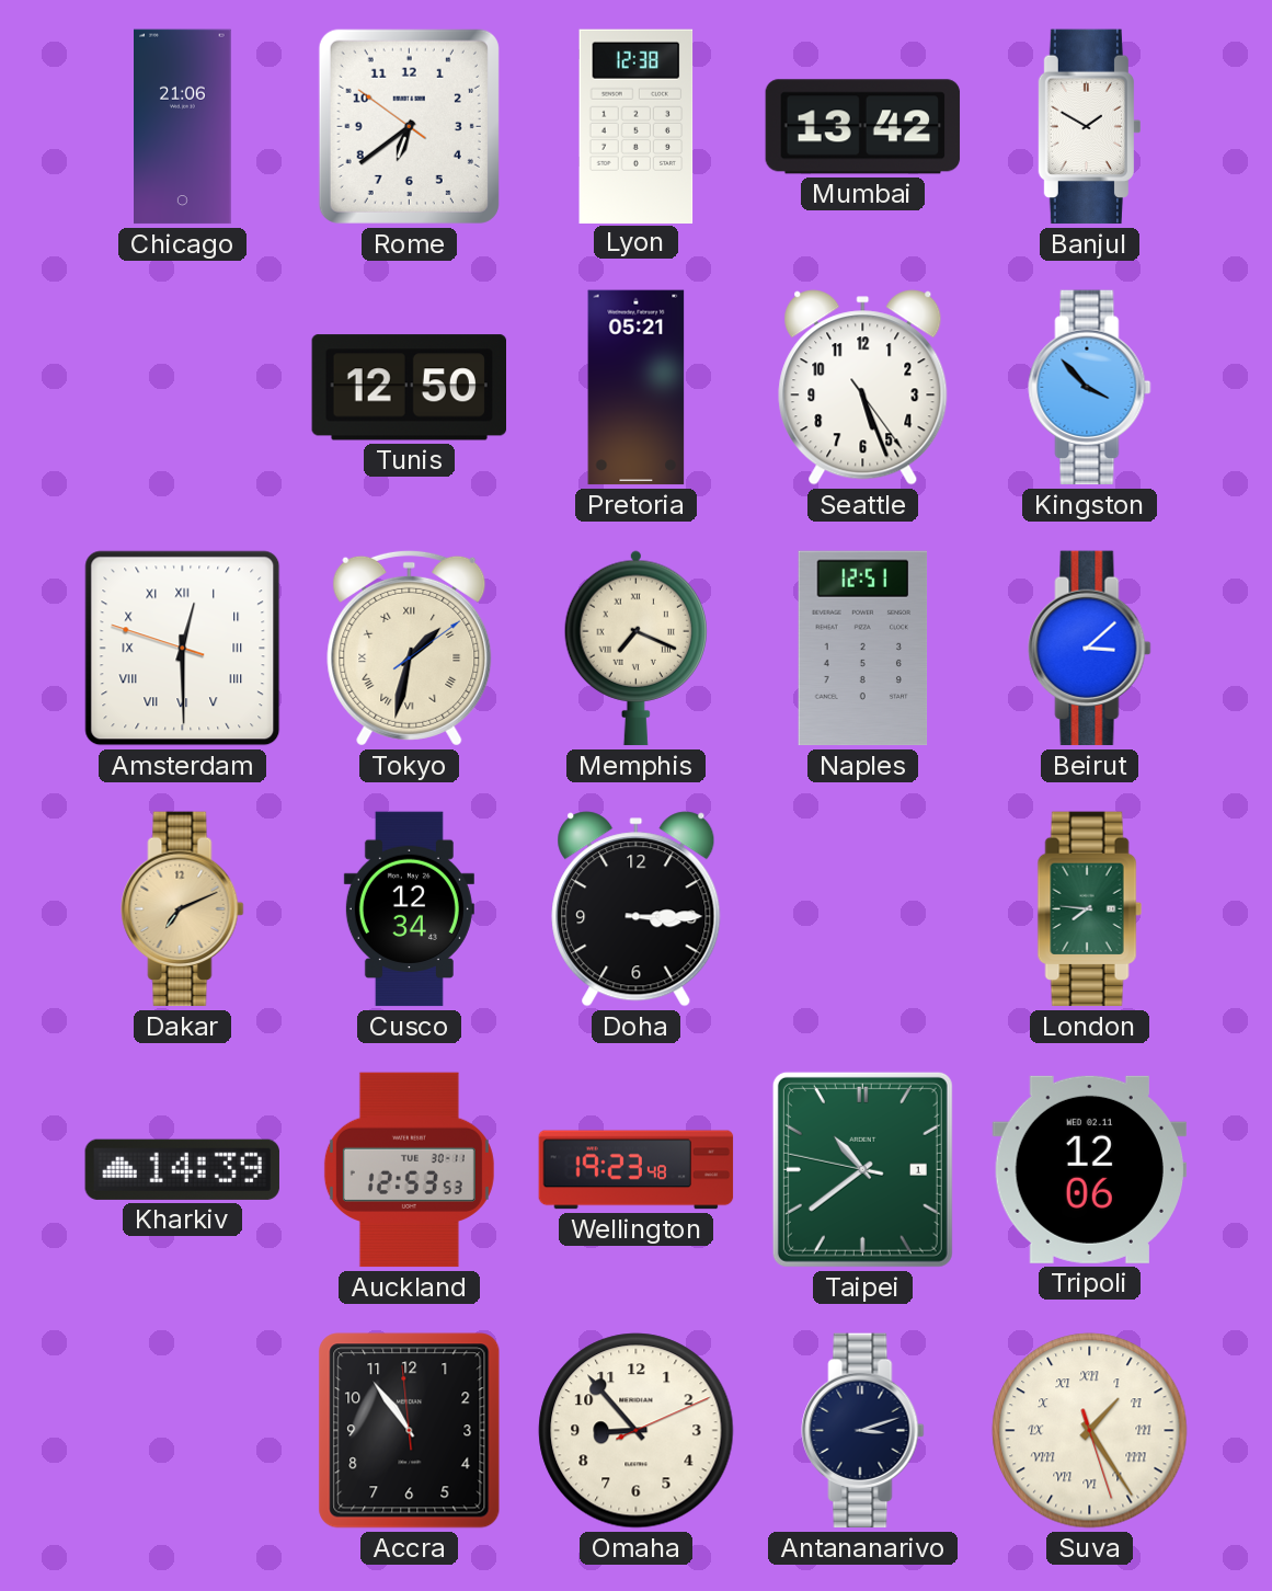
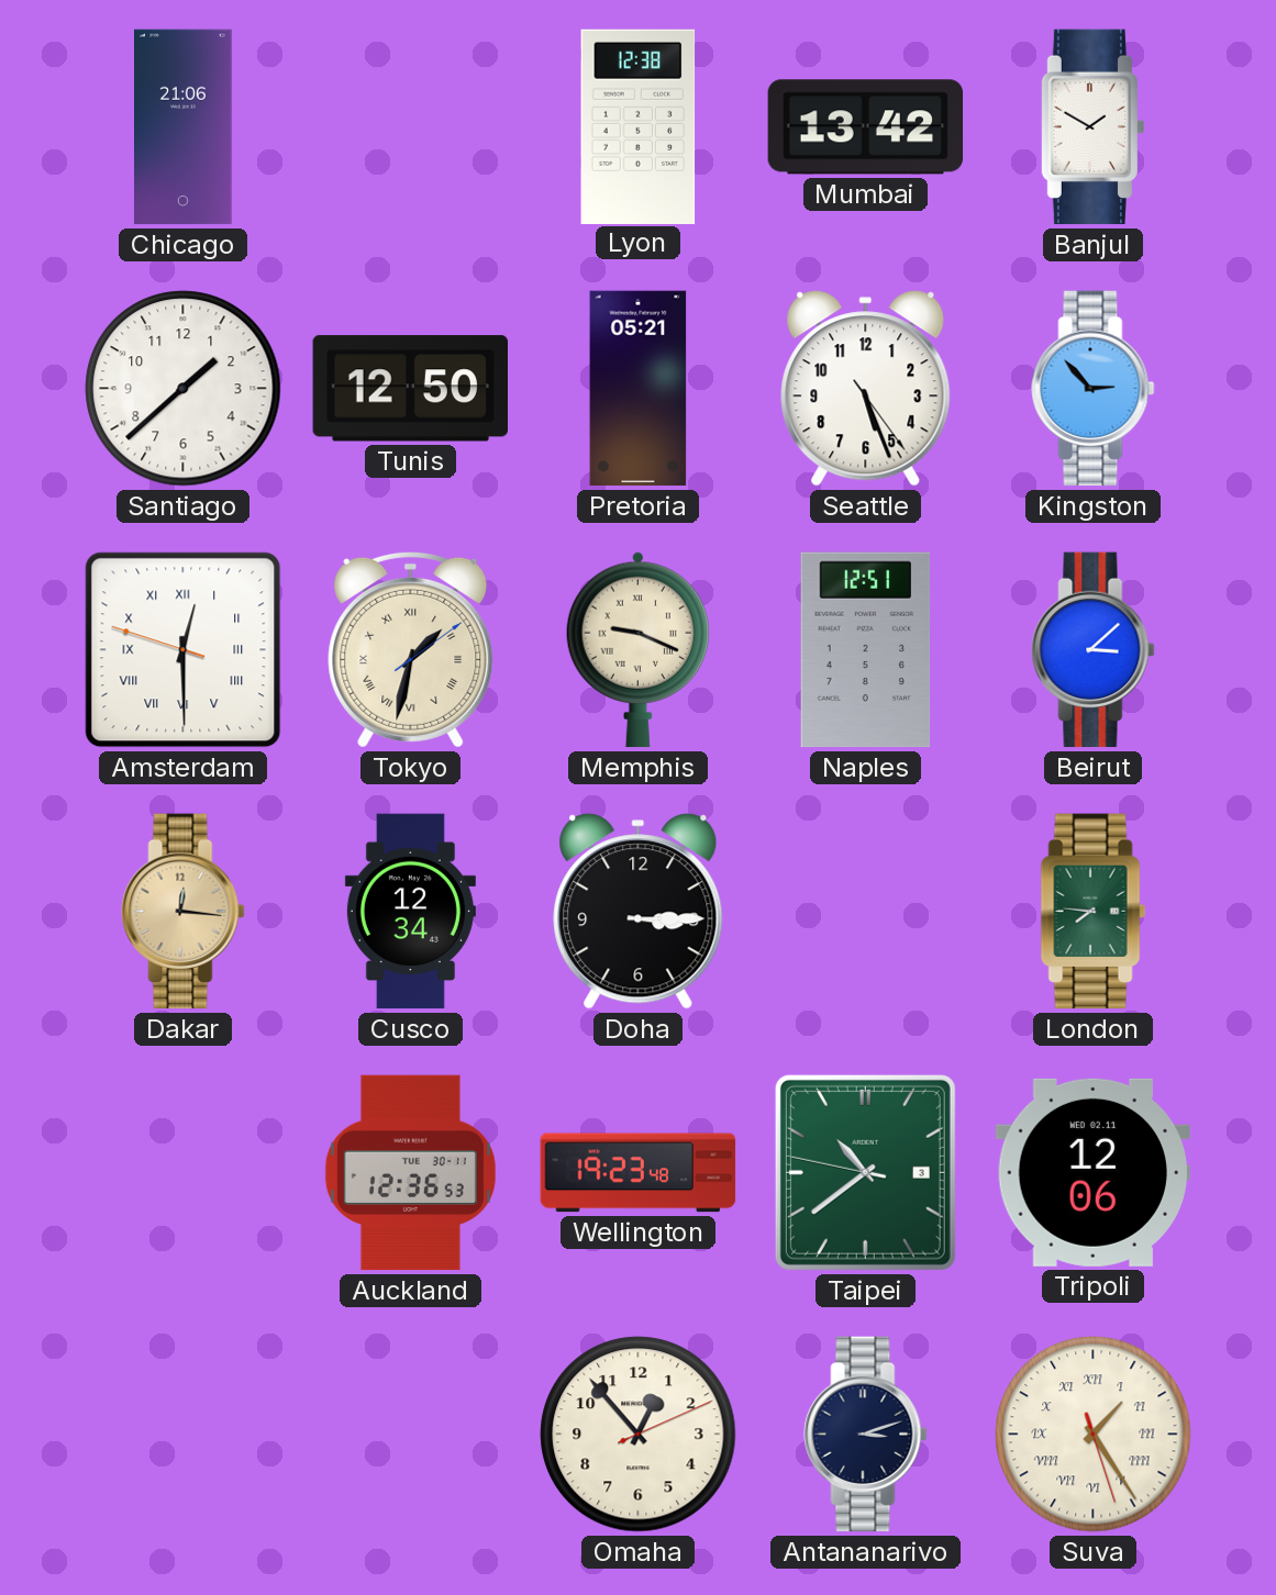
Rome: 6:38 -> none (409, 126)
Santiago: none -> 1:38 (184, 389)
Kingston: 3:53 -> 2:53 (1094, 389)
Memphis: 7:19 -> 9:19 (637, 650)
Dakar: 7:11 -> 12:16 (184, 912)
Kharkiv: 14:39 -> none (182, 1169)
Auckland: 12:53 -> 12:36 (410, 1173)
Taipei date: 1 -> 3 (865, 1172)
Accra: 10:53 -> none (410, 1431)
Omaha: 8:53 -> 12:53 (639, 1435)
